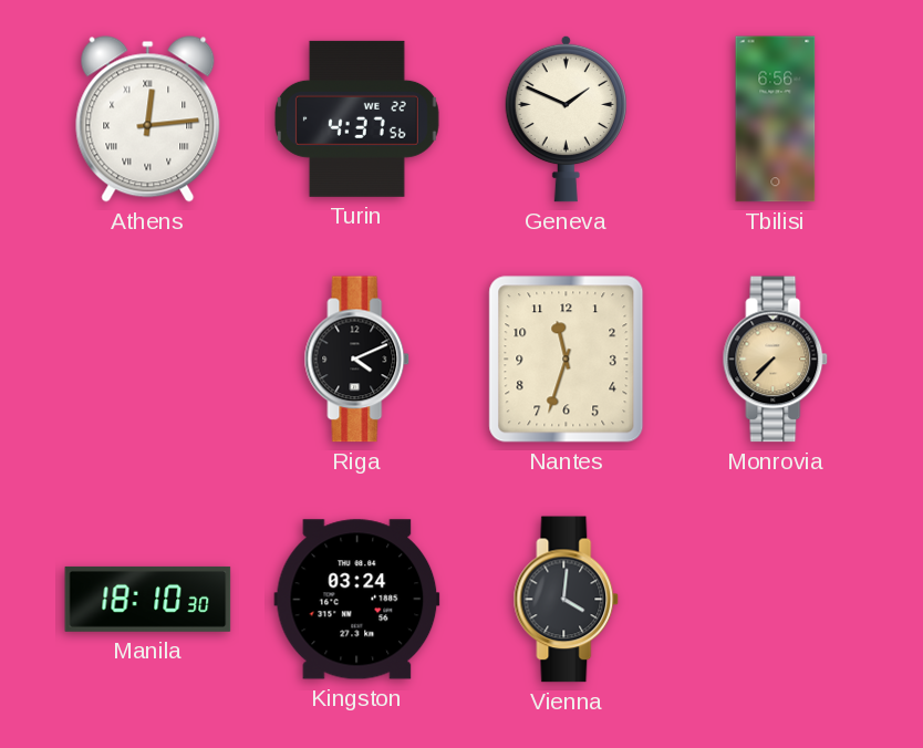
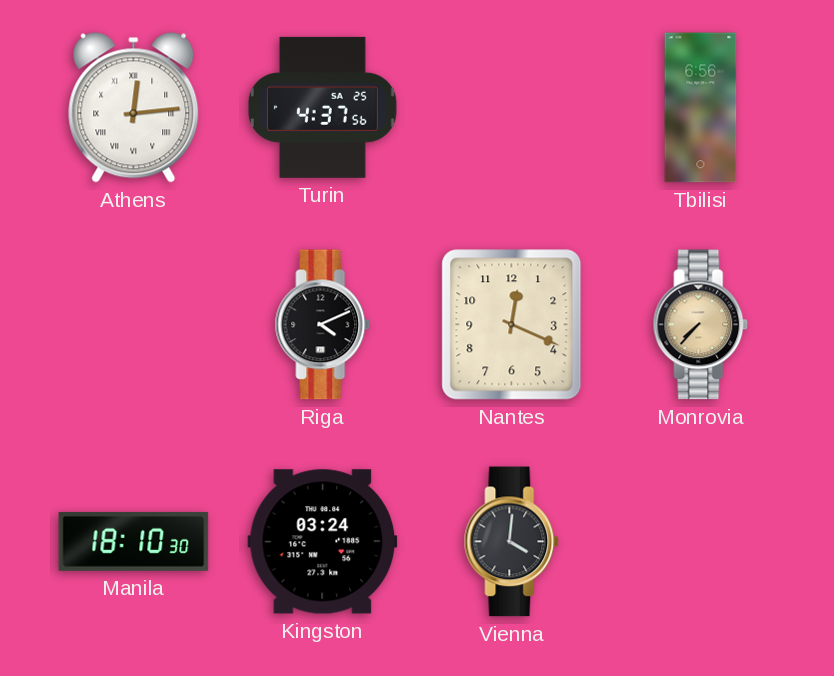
Turin date: WE 22 -> SA 25 (322, 107)
Geneva: 1:49 -> none (566, 118)
Nantes: 11:33 -> 12:19 (512, 325)
